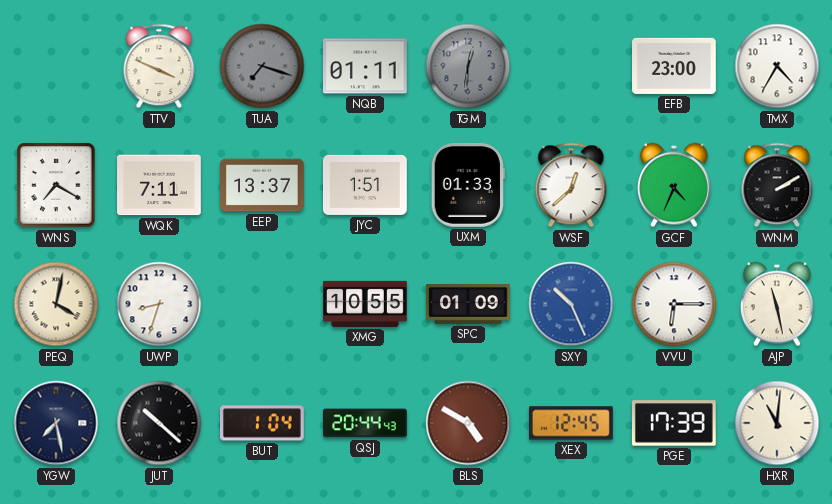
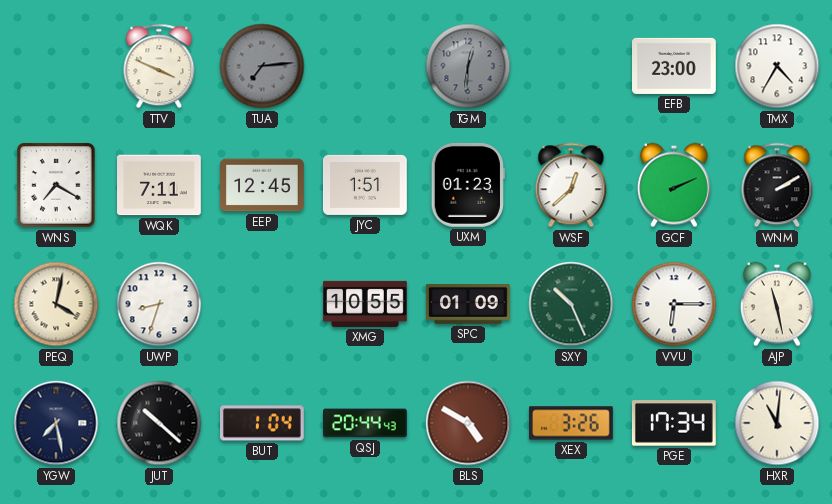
TUA: 7:18 -> 7:14 (262, 66)
NQB: 01:11 -> none (365, 66)
EEP: 13:37 -> 12:45 (263, 185)
UXM: 01:33 -> 01:23 (468, 185)
GCF: 4:34 -> 2:11 (674, 185)
SXY dial: blue -> green (571, 304)
XEX: 12:45 -> 3:26 (572, 423)
PGE: 17:39 -> 17:34 (674, 423)
